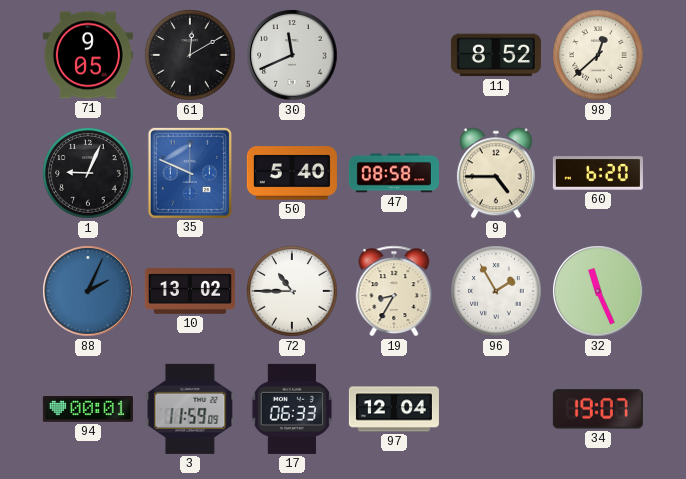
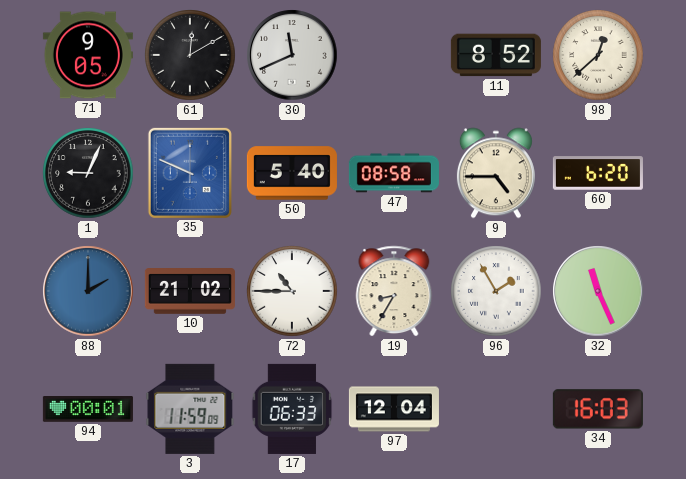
88: 2:04 -> 2:00 (88, 291)
10: 13:02 -> 21:02 (190, 292)
34: 19:07 -> 16:03 (598, 409)
